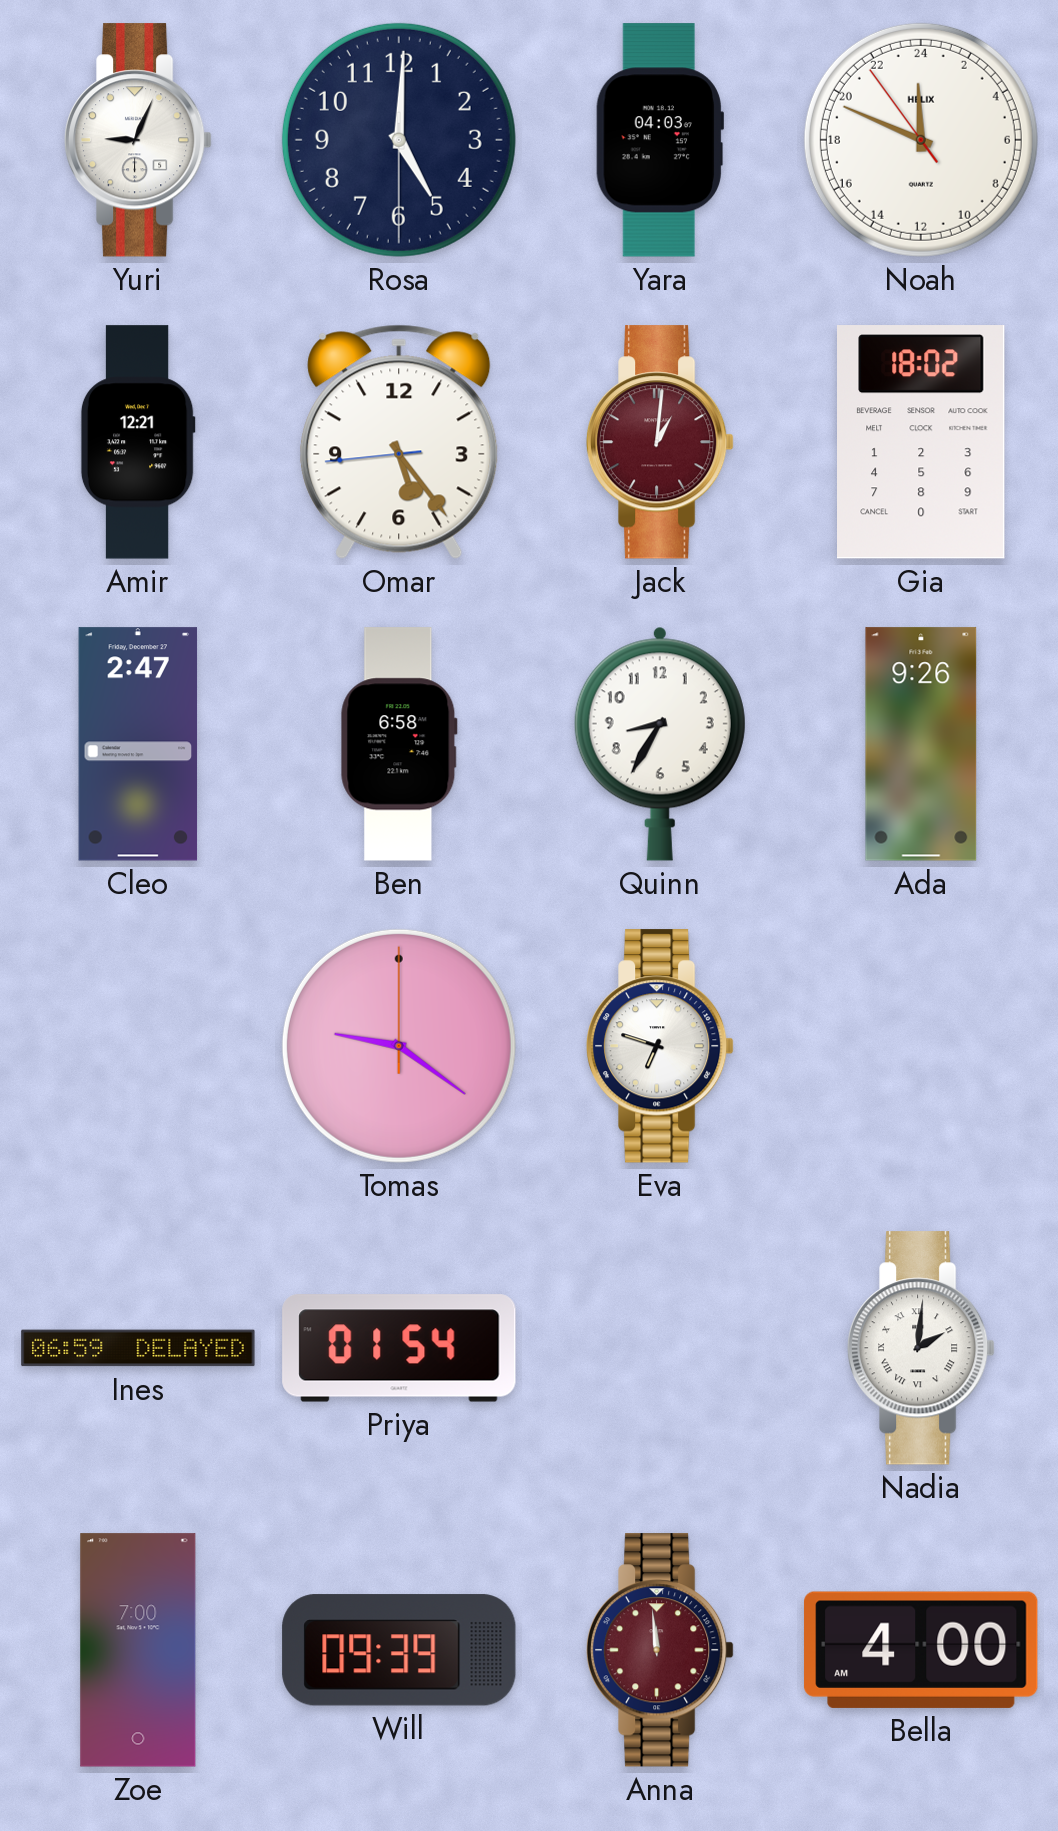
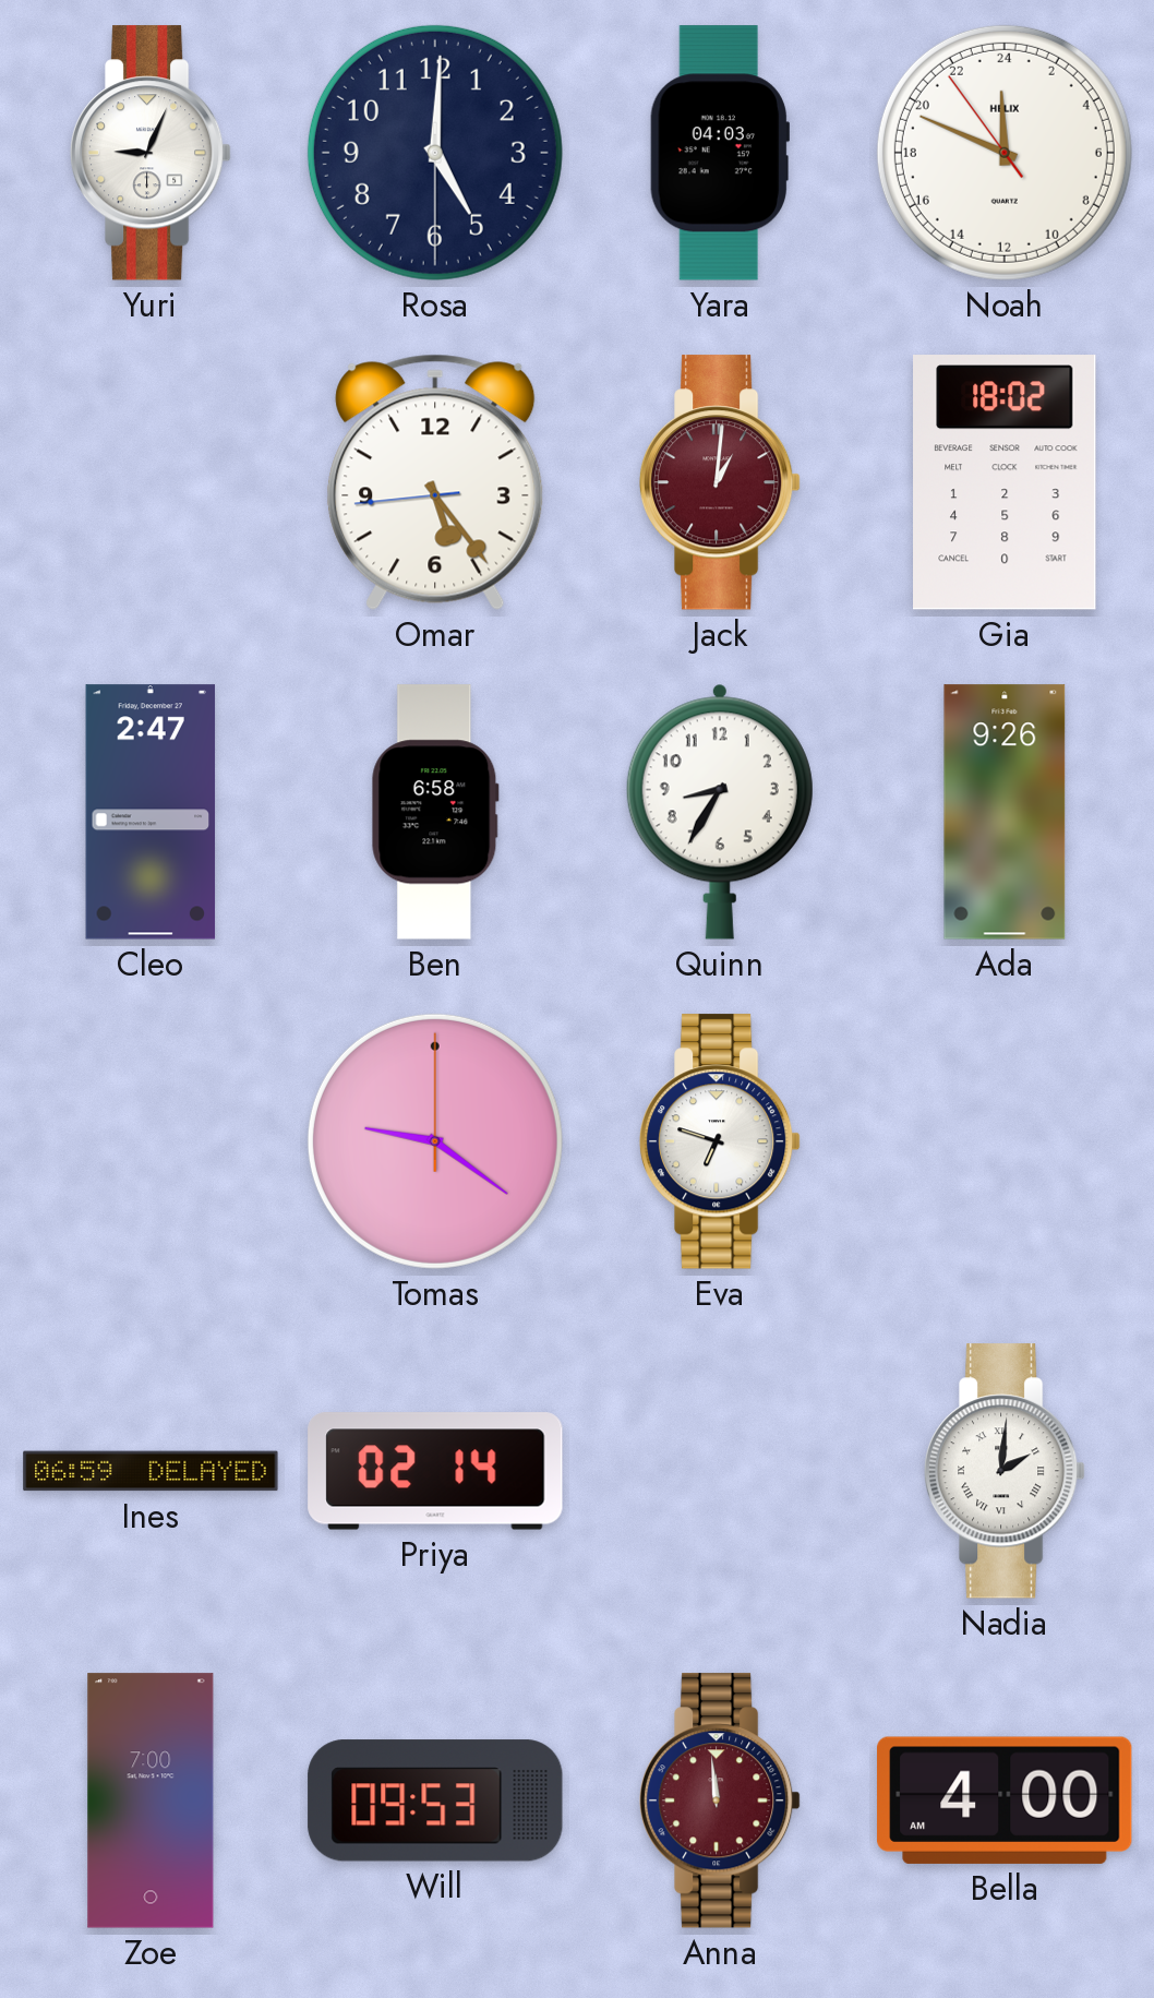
Amir: 12:21 -> none (138, 442)
Priya: 01:54 -> 02:14 (435, 1471)
Will: 09:39 -> 09:53 (435, 1800)
